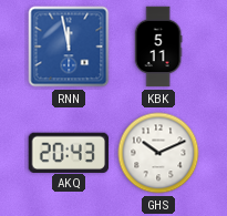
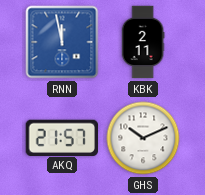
KBK: 5:11 -> 2:11 (143, 42)
AKQ: 20:43 -> 21:57 (61, 137)
